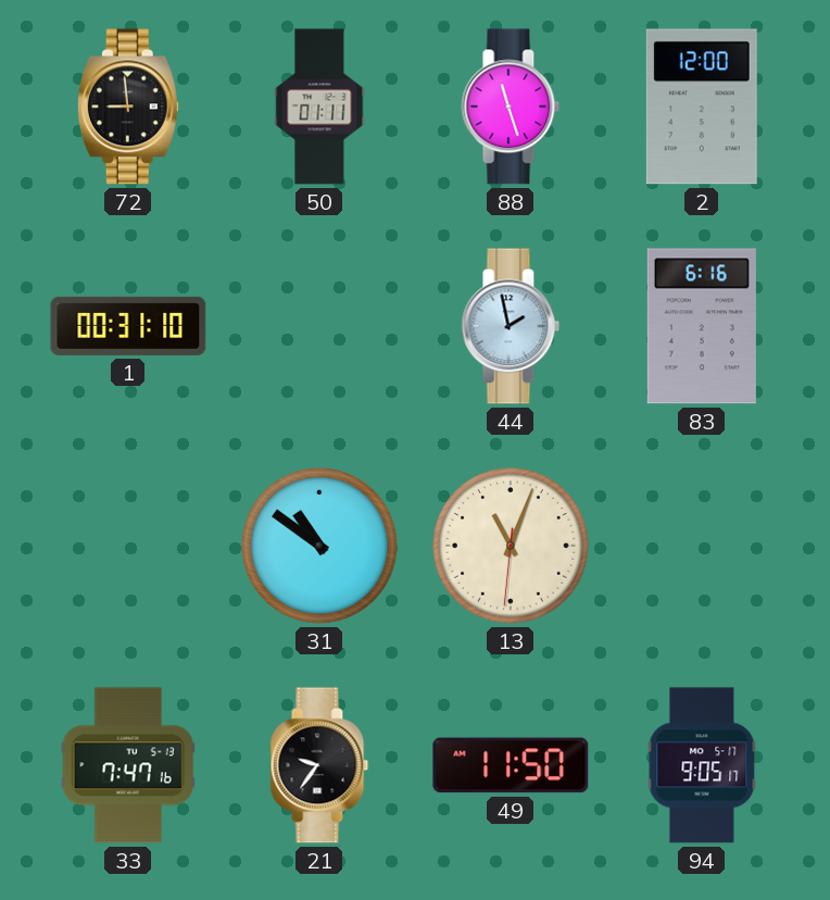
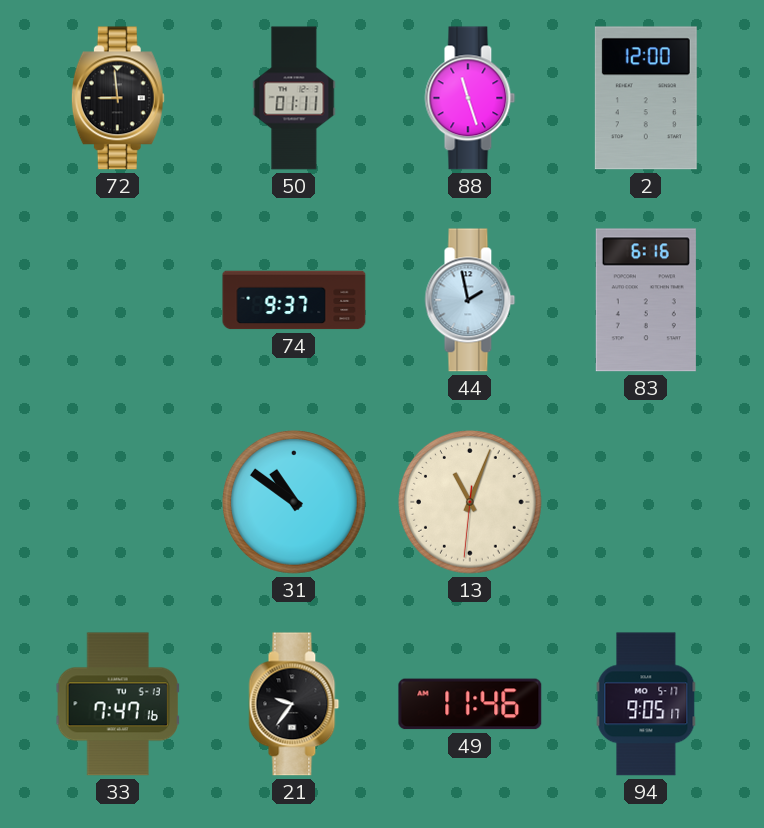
1: 00:31 -> none (128, 326)
74: none -> 9:37 (294, 300)
49: 11:50 -> 11:46 (470, 704)
